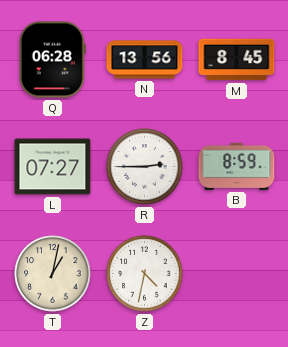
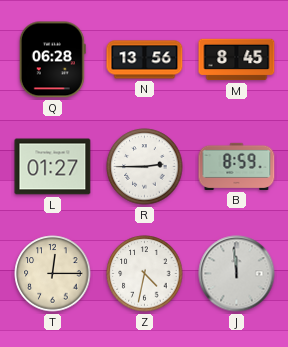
L: 07:27 -> 01:27 (53, 167)
T: 1:02 -> 12:15 (53, 274)
J: none -> 11:59 (237, 274)
